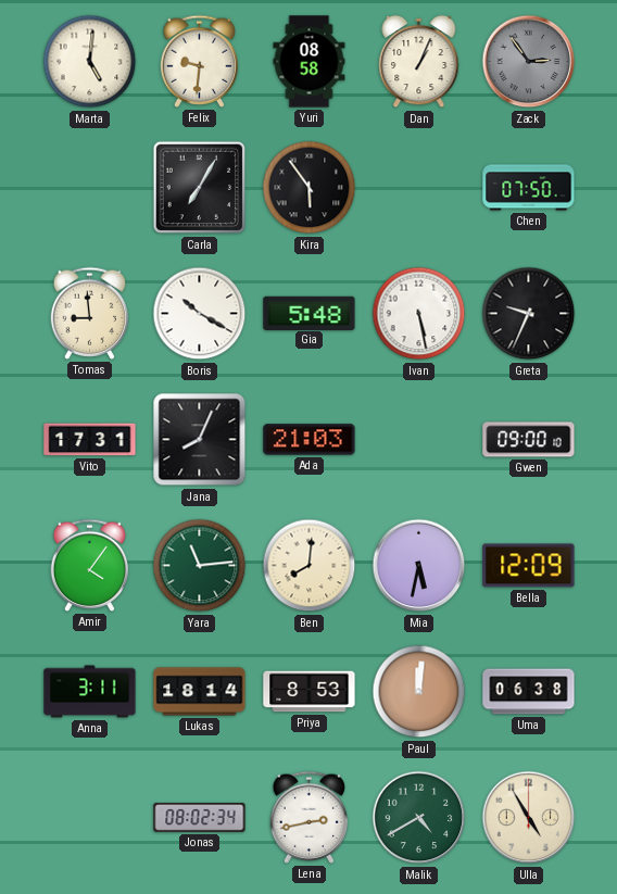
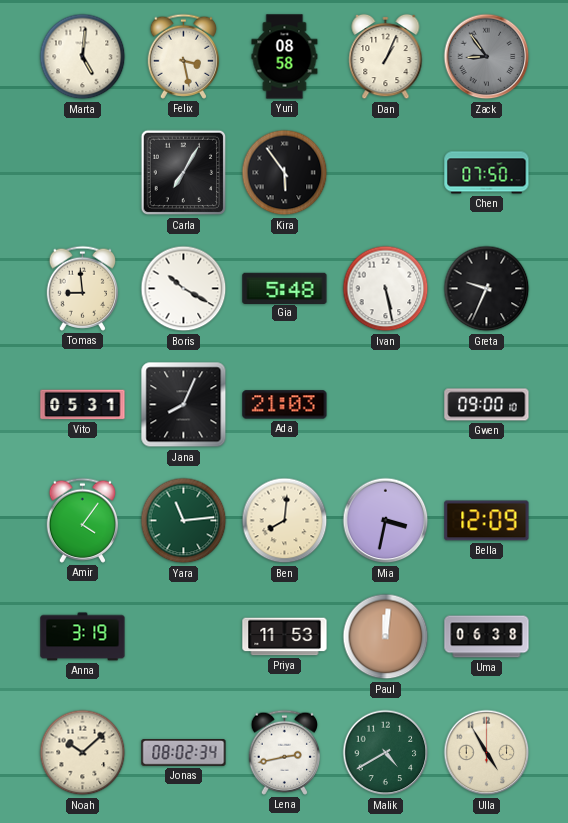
Felix: 9:31 -> 3:28 (184, 56)
Zack: 2:54 -> 8:54 (487, 57)
Vito: 17:31 -> 05:31 (83, 405)
Mia: 5:32 -> 3:32 (386, 521)
Anna: 3:11 -> 3:19 (83, 637)
Lukas: 18:14 -> none (200, 692)
Priya: 8:53 -> 11:53 (285, 637)
Noah: none -> 10:08 (83, 753)
